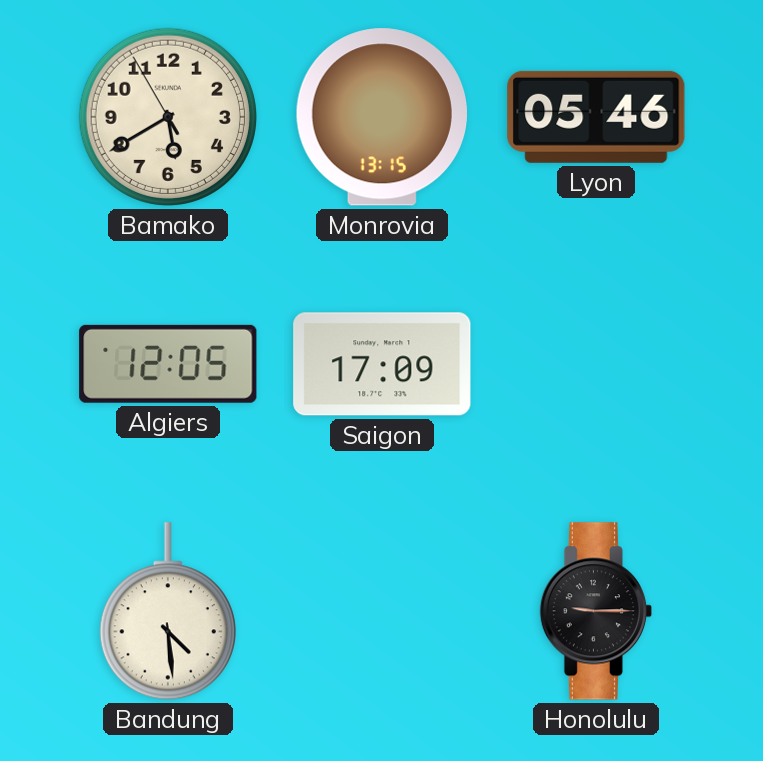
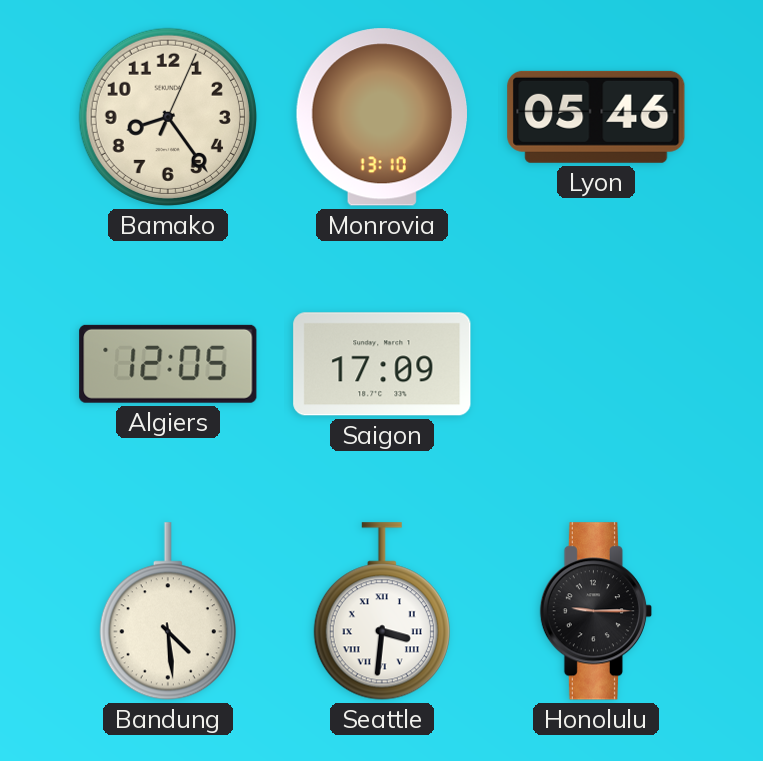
Bamako: 5:39 -> 8:24 (168, 117)
Monrovia: 13:15 -> 13:10 (382, 117)
Seattle: none -> 3:31 (382, 611)
